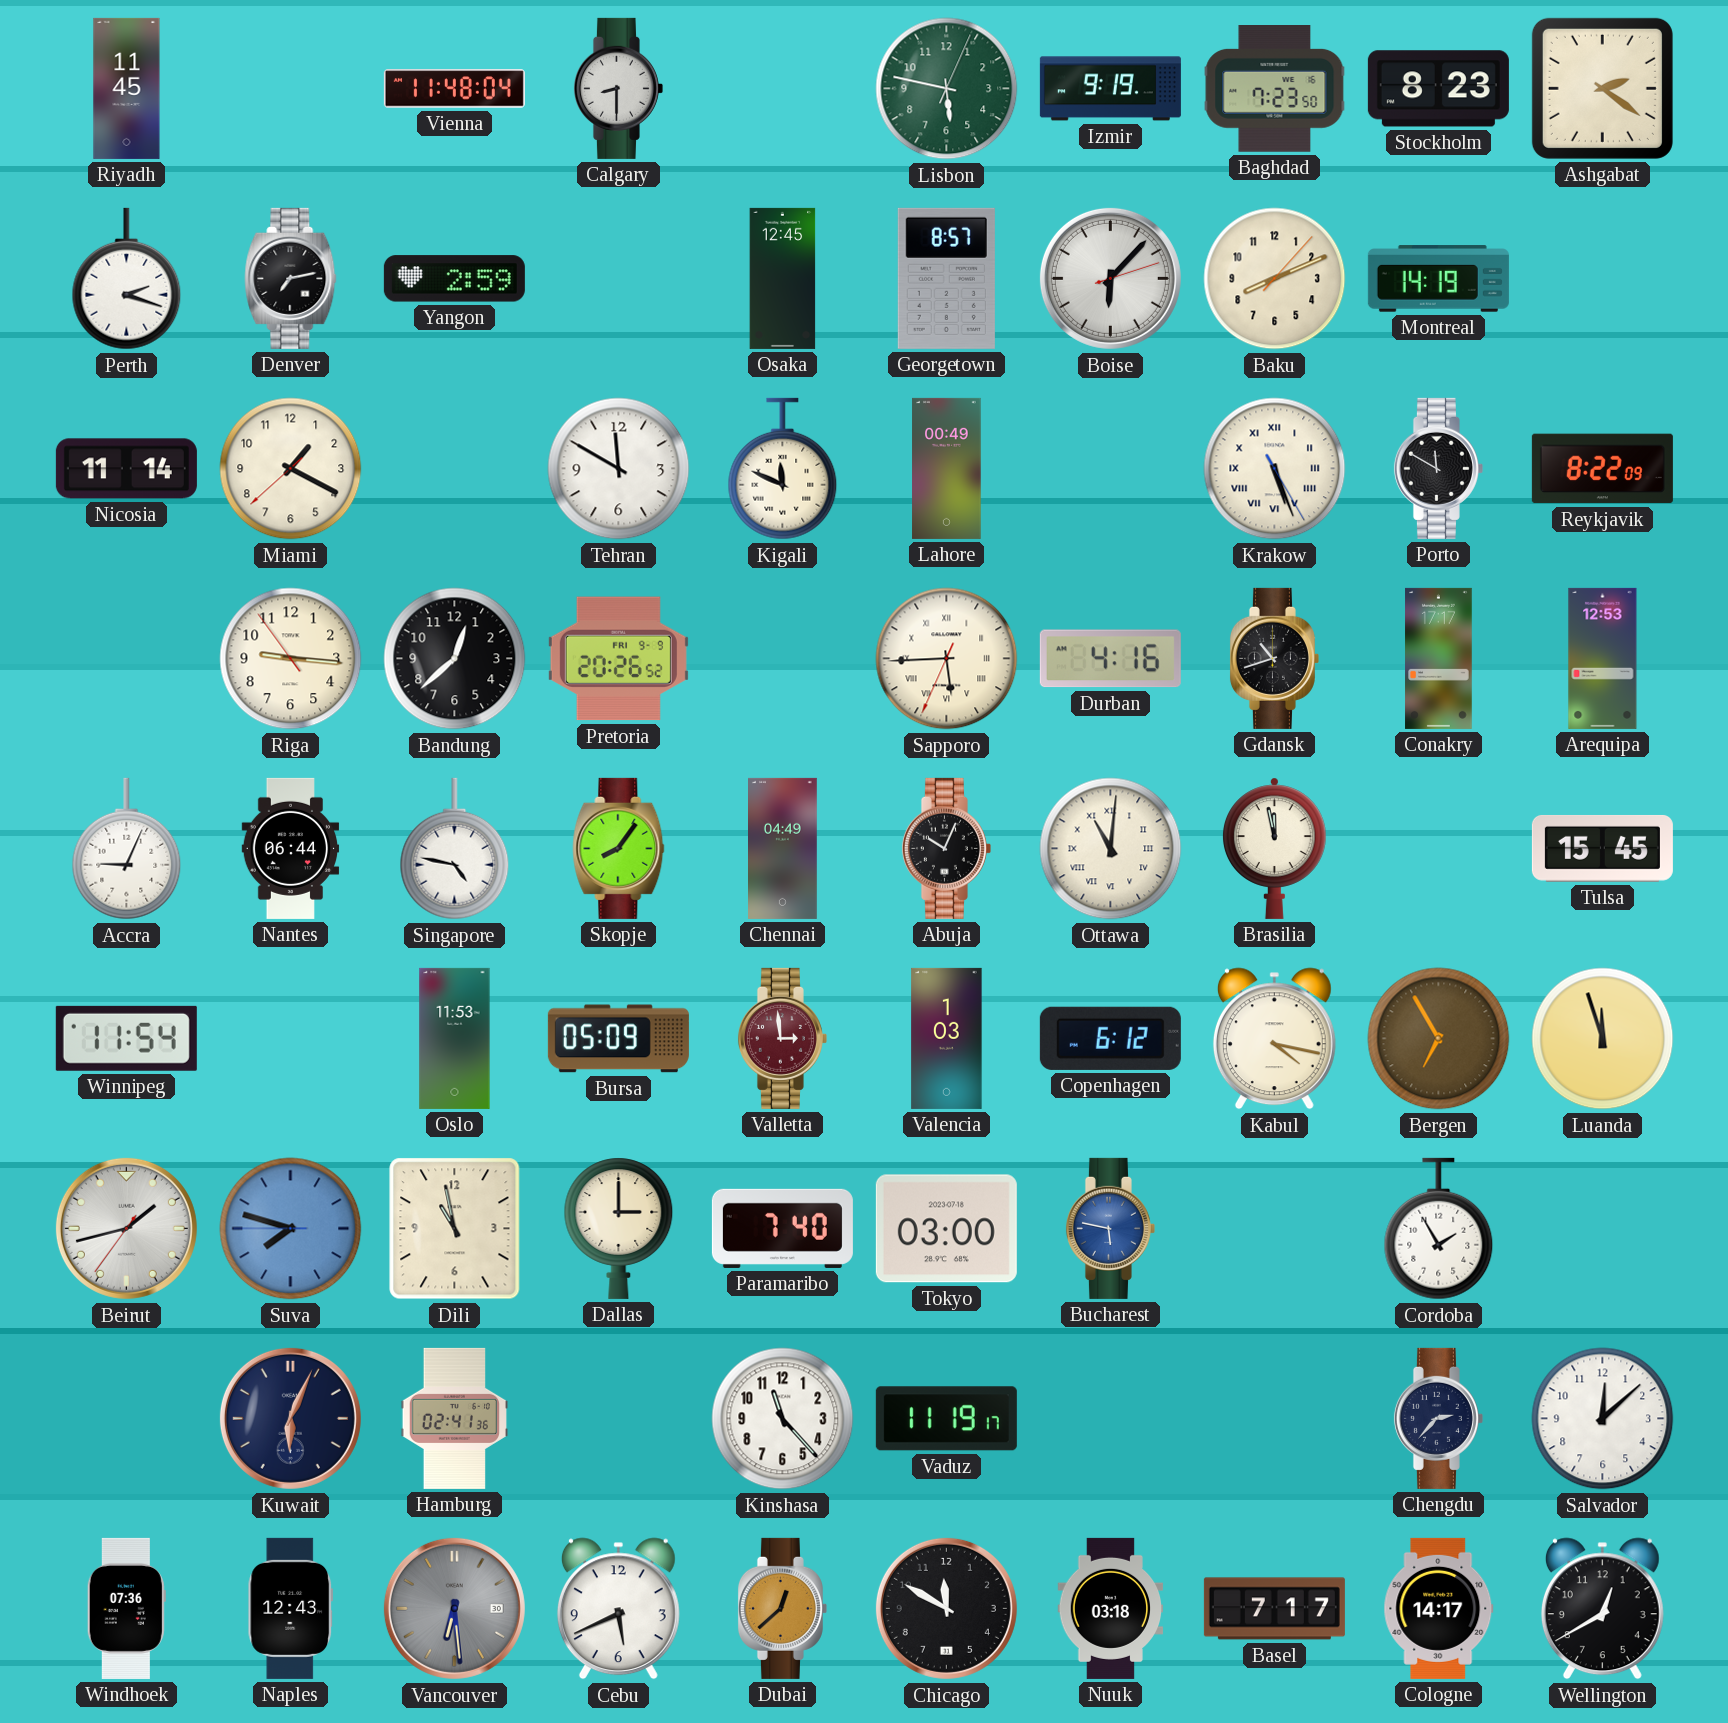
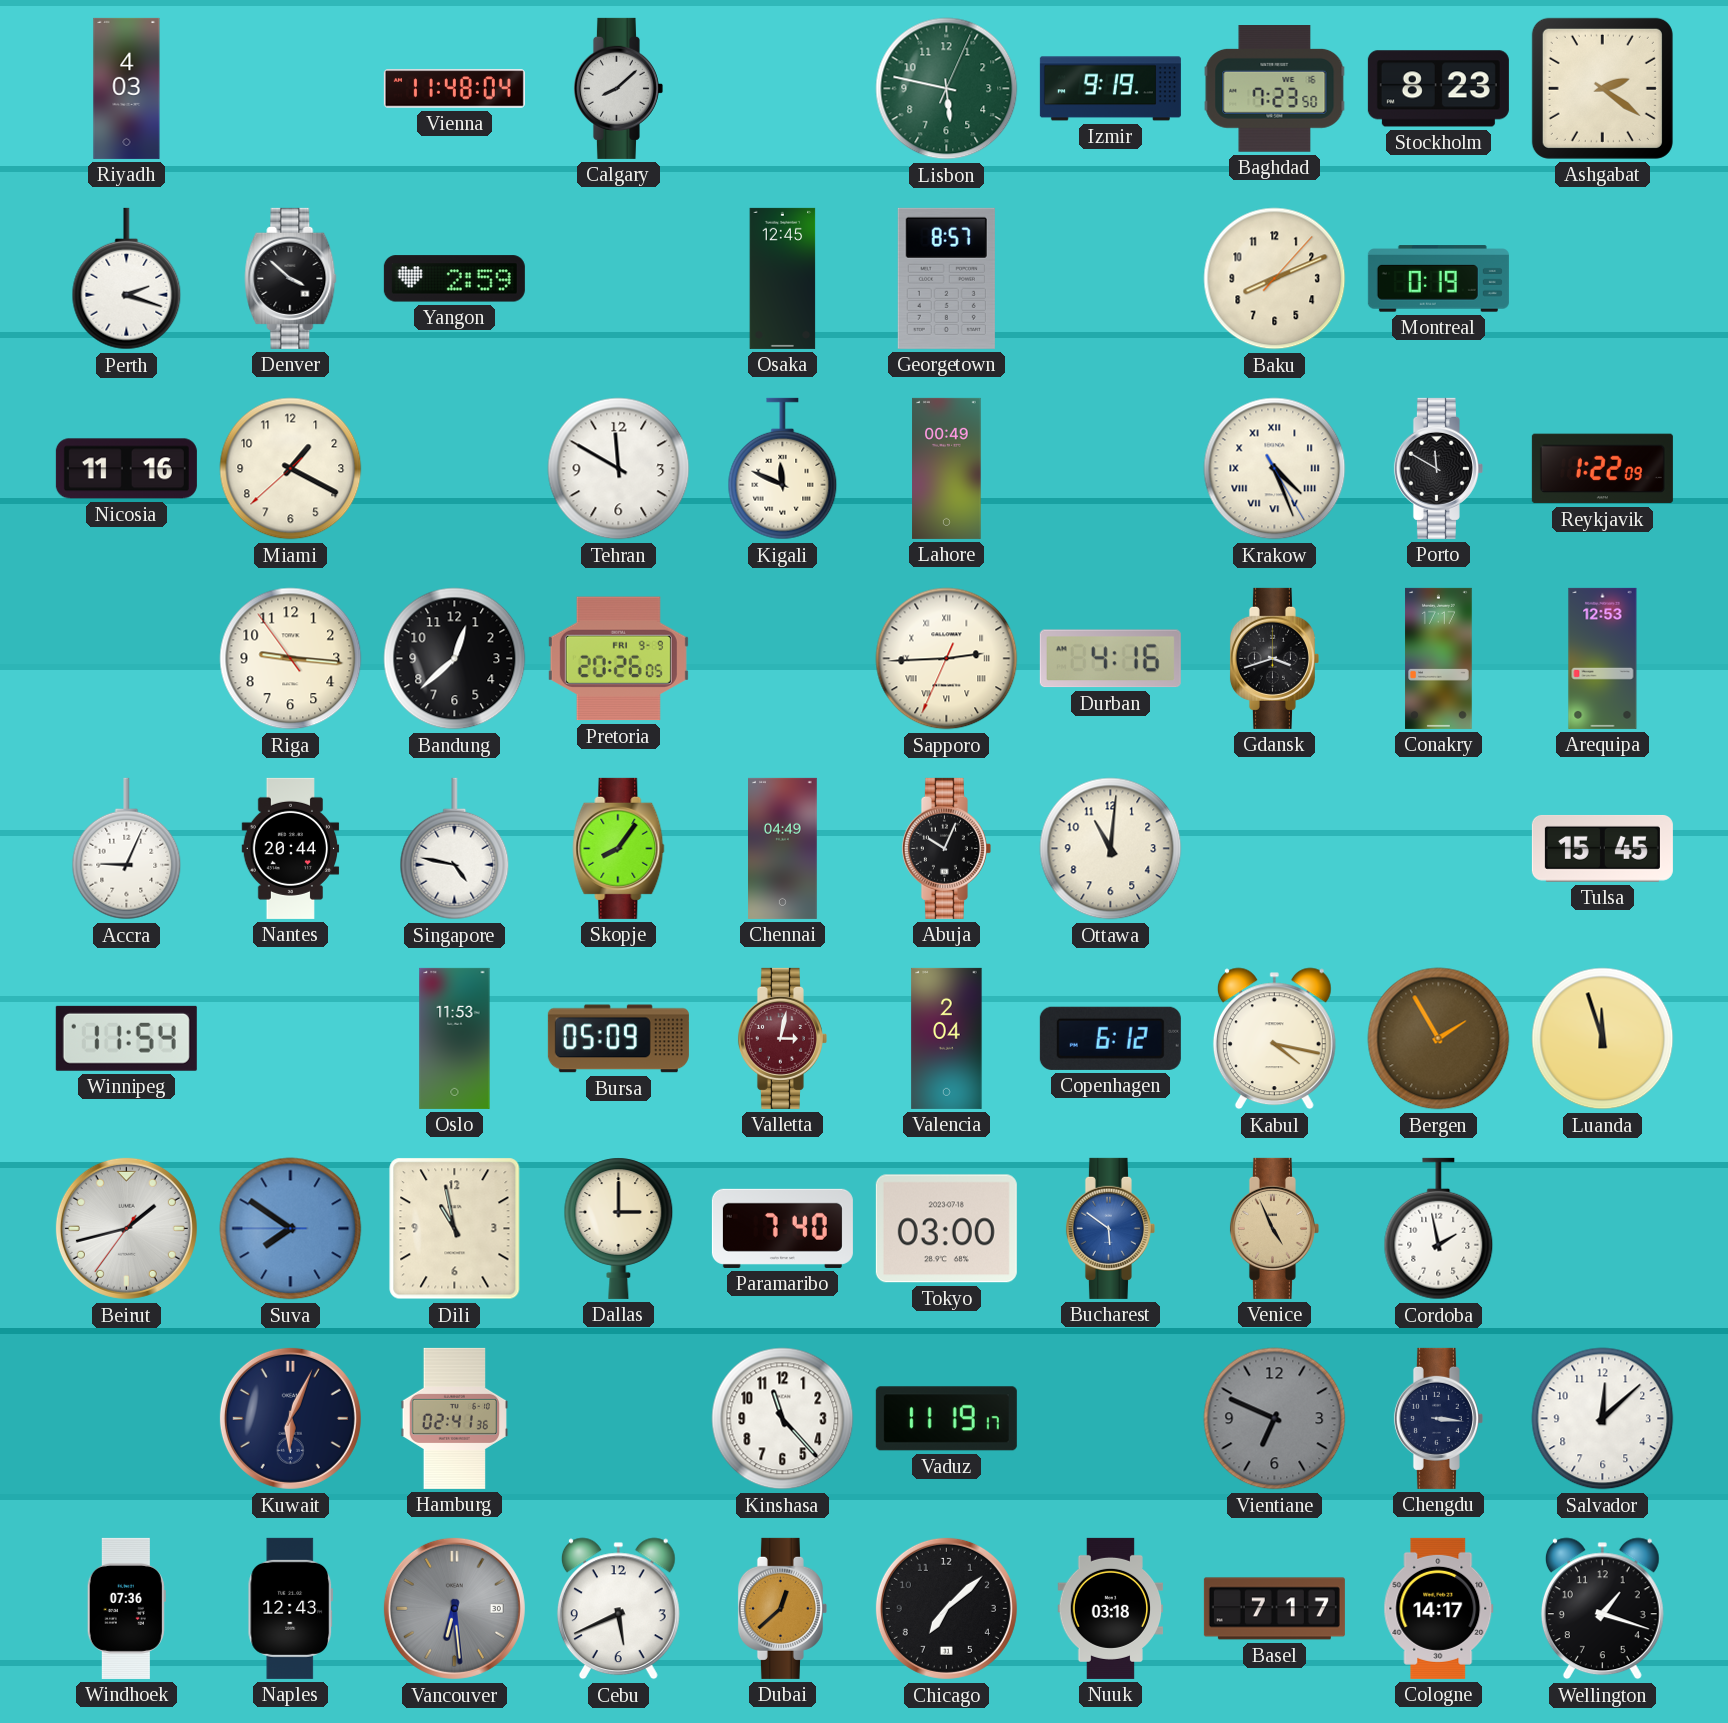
Riyadh: 11:45 -> 4:03 (127, 88)
Calgary: 8:30 -> 8:08 (618, 88)
Denver: 7:13 -> 3:52 (291, 278)
Boise: 6:07 -> none (1110, 278)
Montreal: 14:19 -> 0:19 (1438, 279)
Nicosia: 11:14 -> 11:16 (126, 469)
Krakow: 5:26 -> 4:26 (1275, 469)
Reykjavik: 8:22 -> 1:22 (1602, 469)
Pretoria: 20:26:52 -> 20:26:05 (618, 659)
Sapporo: 5:44 -> 2:44 (947, 659)
Gdansk: 10:42 -> 3:42 (1274, 658)
Nantes: 06:44 -> 20:44 (291, 848)
Ottawa numerals: Roman -> Arabic (1111, 849)
Brasilia: 11:58 -> none (1274, 848)
Valletta: 2:59 -> 3:02 (782, 1038)
Valencia: 1:03 -> 2:04 (947, 1038)
Bergen: 6:55 -> 1:55 (1439, 1039)
Suva: 7:47 -> 7:50 (291, 1229)
Bucharest: 5:47 -> 5:51 (1110, 1228)
Venice: none -> 4:56 (1274, 1228)
Cordoba: 1:55 -> 1:58 (1439, 1229)
Vientiane: none -> 6:49 (1275, 1419)
Chengdu: 2:37 -> 3:16 (1438, 1418)
Chicago: 11:50 -> 7:08 (946, 1608)
Wellington: 12:40 -> 1:18 (1602, 1609)
